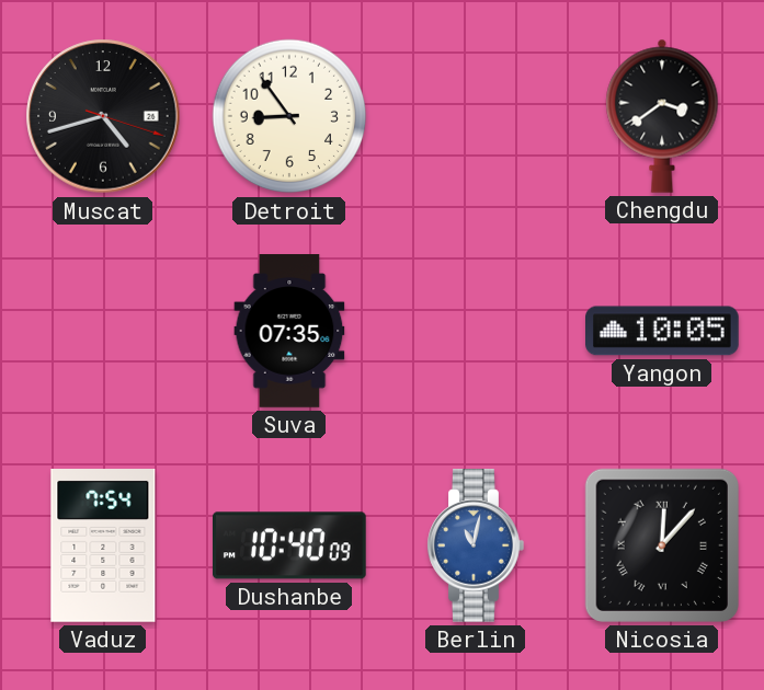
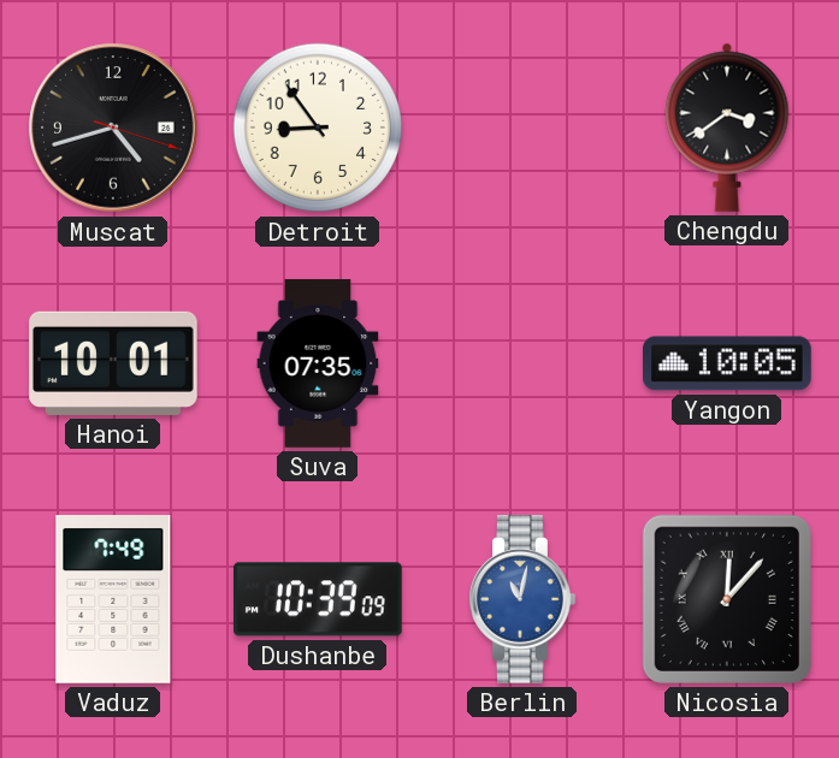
Hanoi: none -> 10:01 (114, 363)
Vaduz: 7:54 -> 7:49 (113, 600)
Dushanbe: 10:40 -> 10:39 (319, 599)
